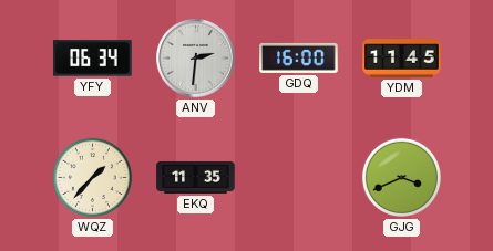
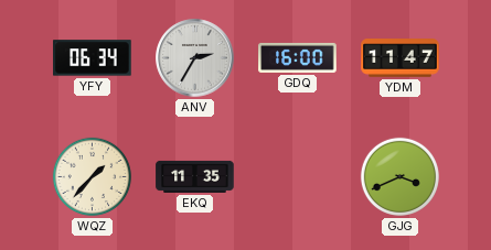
ANV: 2:31 -> 2:35 (195, 58)
YDM: 11:45 -> 11:47 (401, 58)
